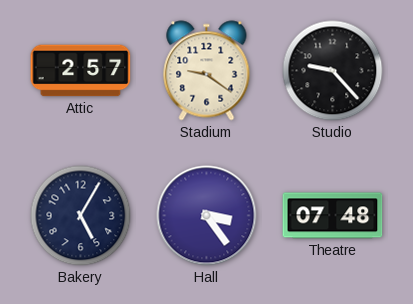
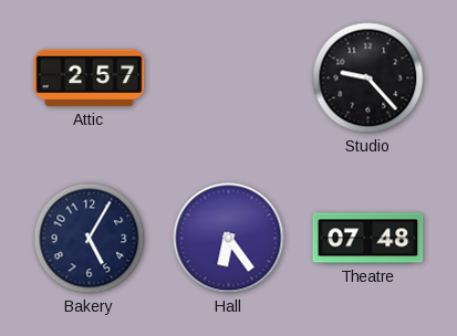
Stadium: 9:21 -> none (207, 71)
Hall: 3:24 -> 6:24 (229, 239)
